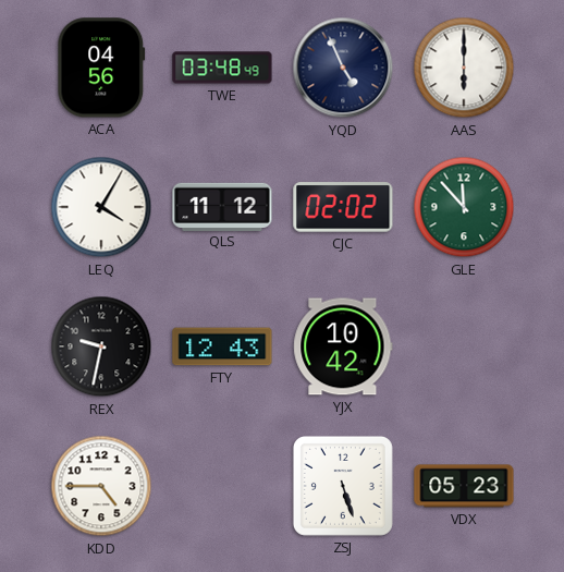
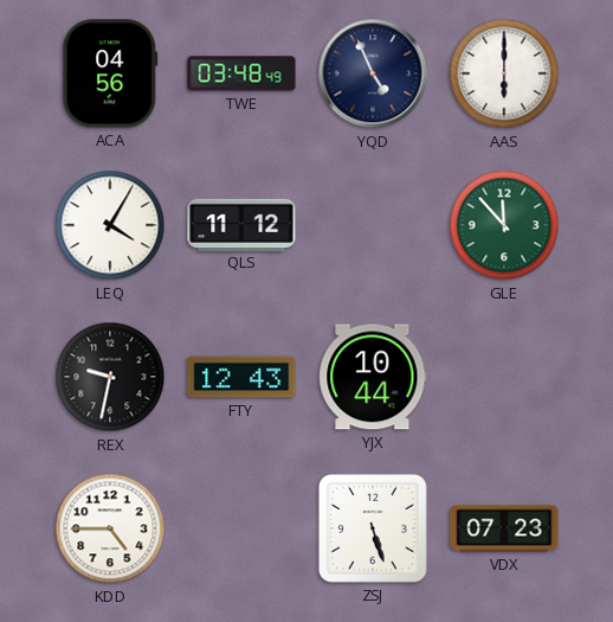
CJC: 02:02 -> none (343, 207)
YJX: 10:42 -> 10:44 (373, 377)
VDX: 05:23 -> 07:23 (504, 528)
